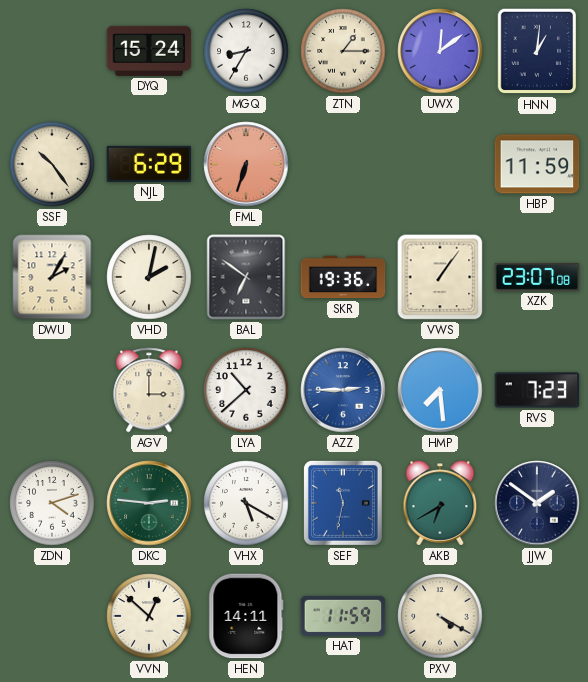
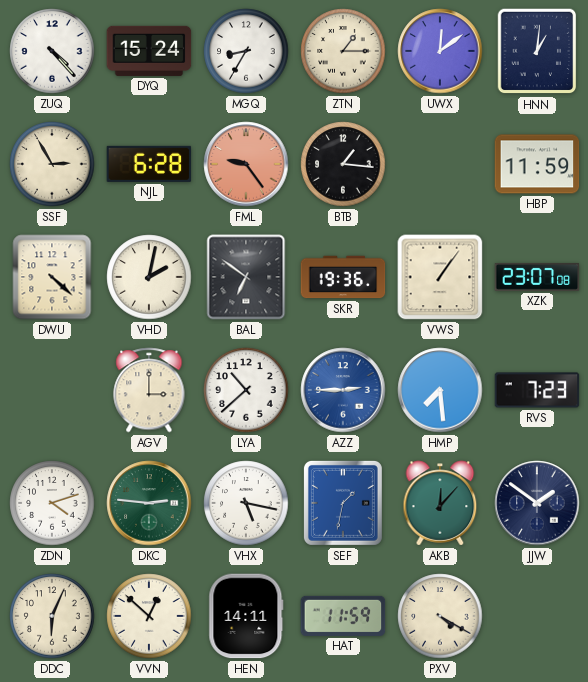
ZUQ: none -> 4:23 (52, 51)
SSF: 10:24 -> 2:55 (52, 164)
NJL: 6:29 -> 6:28 (149, 164)
FML: 6:33 -> 9:24 (246, 164)
BTB: none -> 1:16 (343, 164)
DWU: 2:05 -> 4:22 (52, 277)
VHX: 5:20 -> 5:17 (246, 503)
SEF: 11:32 -> 1:32 (343, 503)
AKB: 6:40 -> 12:07 (440, 503)
DDC: none -> 6:04 (52, 616)
